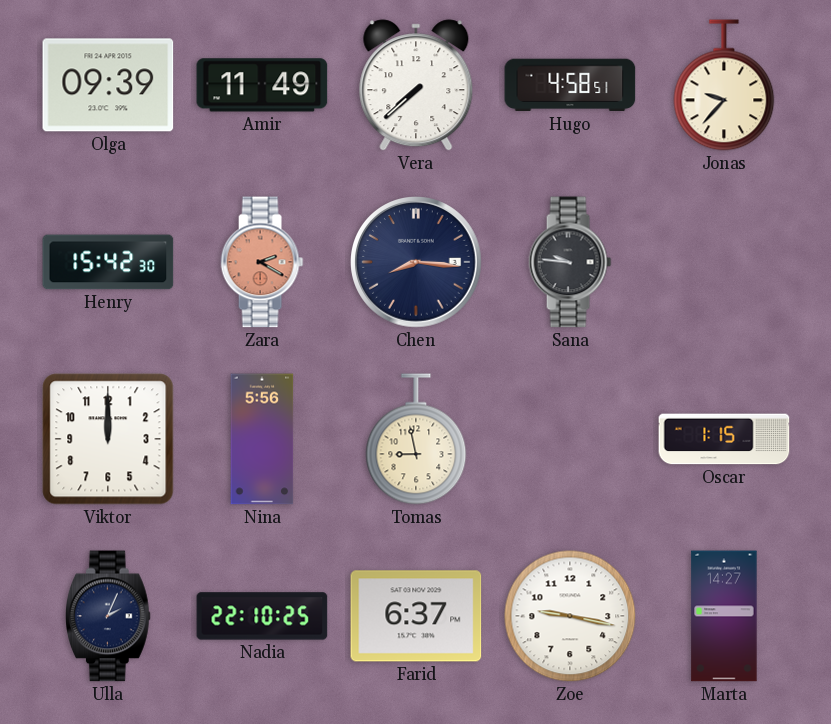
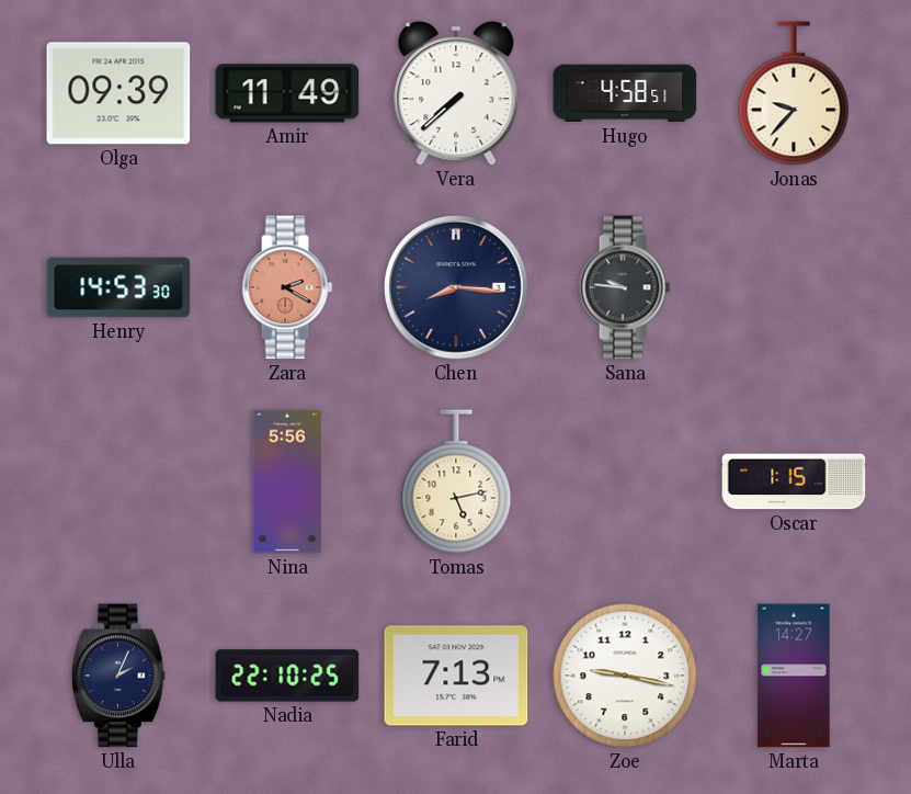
Henry: 15:42 -> 14:53 (118, 287)
Viktor: 12:00 -> none (108, 439)
Tomas: 8:58 -> 5:13 (456, 481)
Farid: 6:37 -> 7:13 (456, 676)
